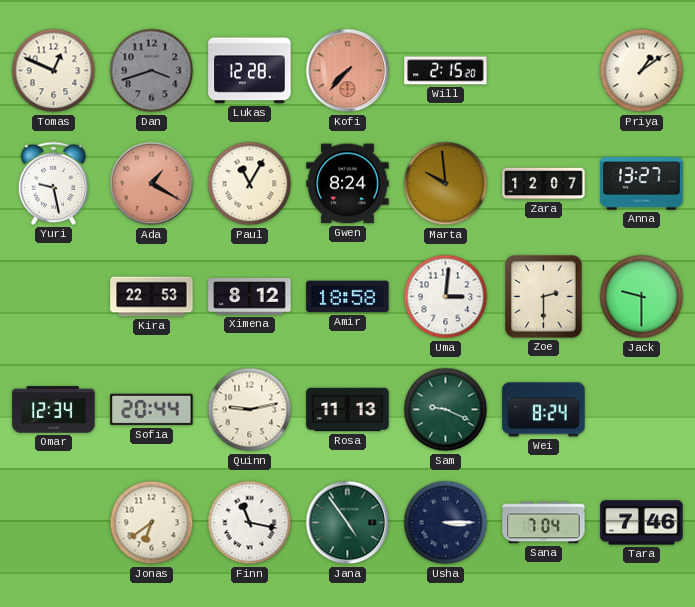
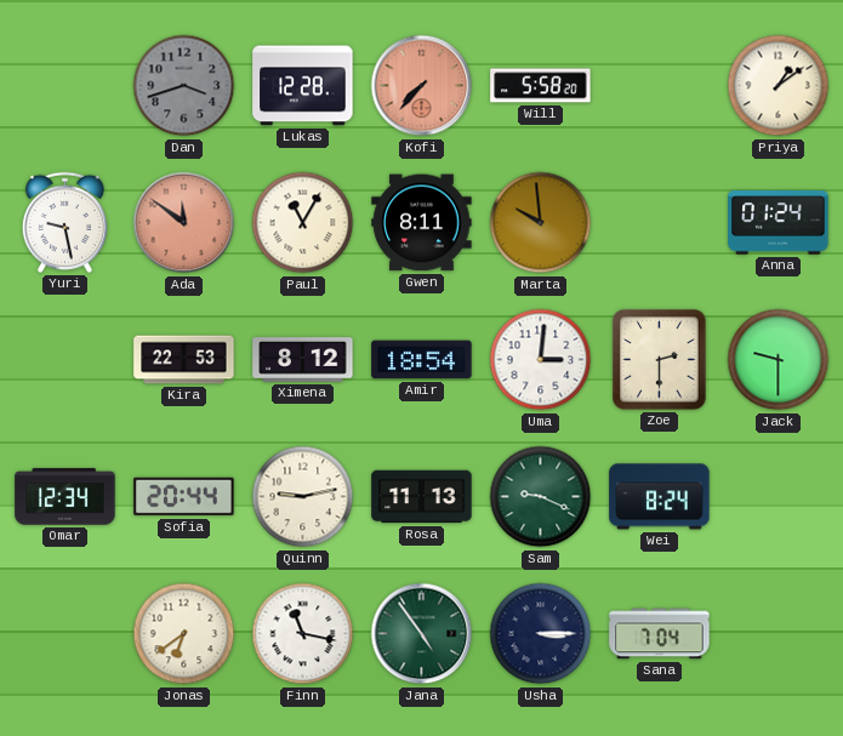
Tomas: 12:49 -> none (54, 71)
Will: 2:15 -> 5:58 (541, 86)
Ada: 1:20 -> 11:51 (184, 223)
Gwen: 8:24 -> 8:11 (422, 223)
Zara: 12:07 -> none (544, 184)
Anna: 13:27 -> 01:24 (779, 223)
Amir: 18:58 -> 18:54 (422, 360)
Tara: 7:46 -> none (642, 523)
